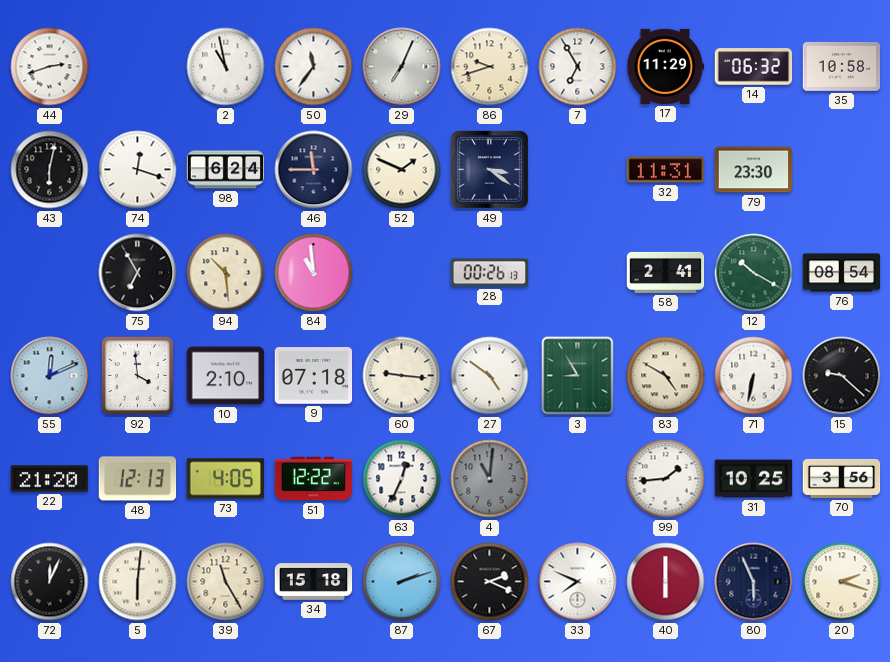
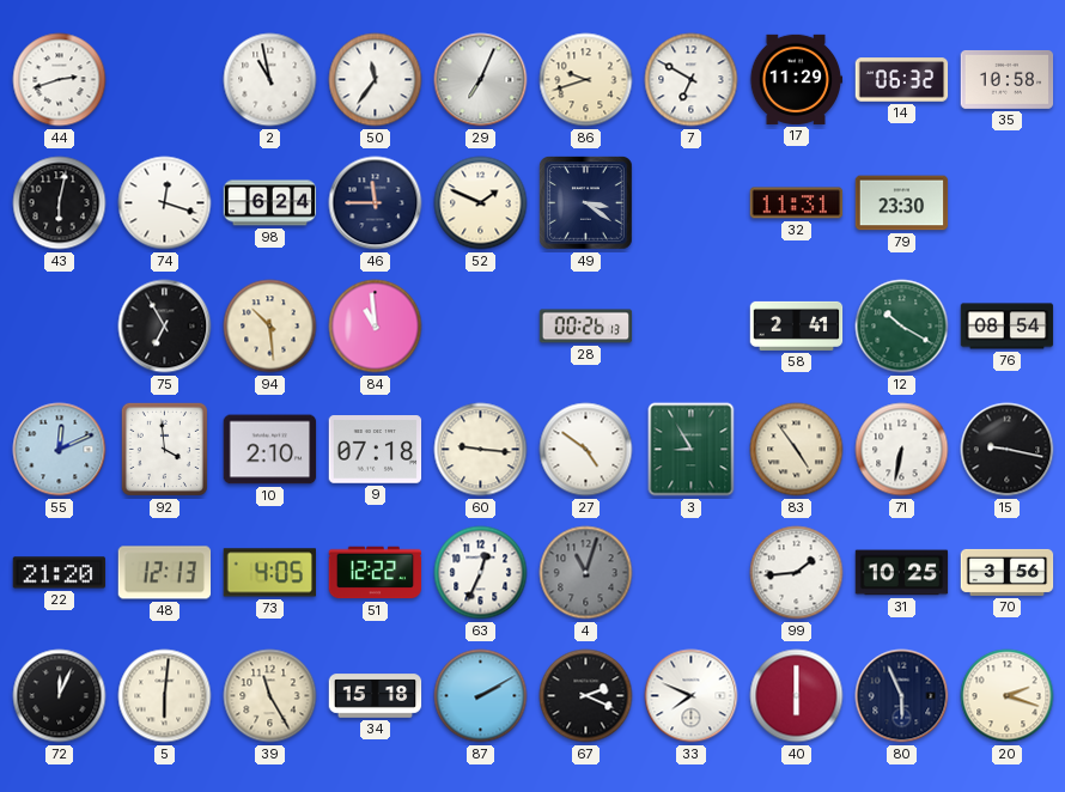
7: 6:55 -> 6:50 (692, 80)
83: 4:50 -> 4:54 (797, 450)
15: 9:22 -> 9:17 (1008, 450)
4: 11:01 -> 11:03 (586, 573)
87: 2:12 -> 2:10 (481, 696)
